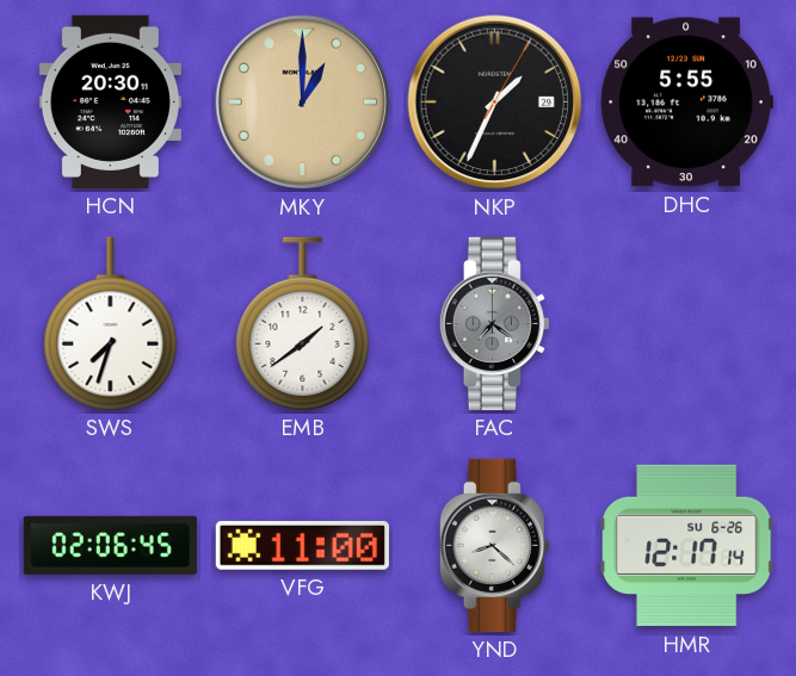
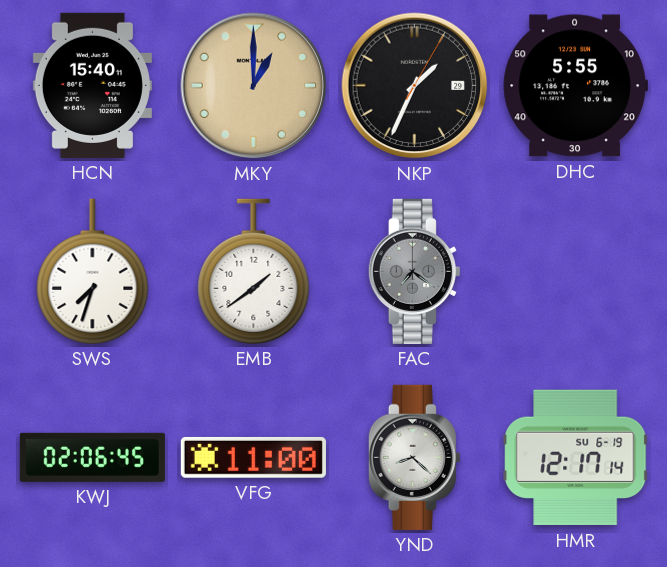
HCN: 20:30 -> 15:40 (92, 85)
HMR date: SU 6-26 -> SU 6-19 (576, 458)
